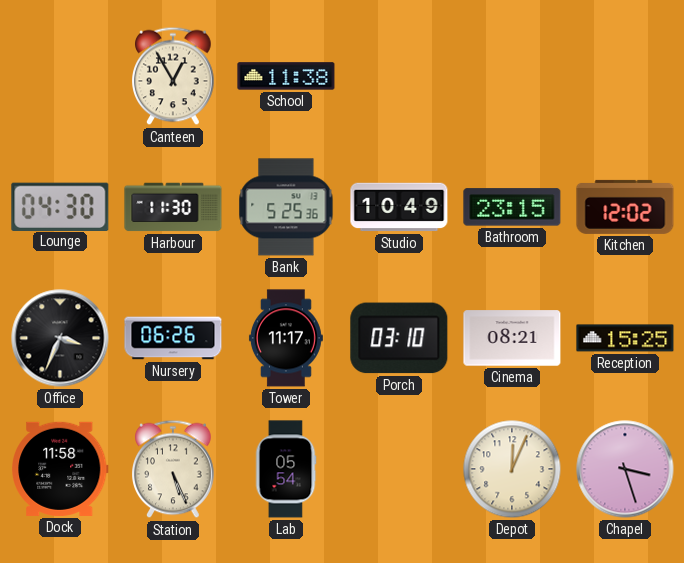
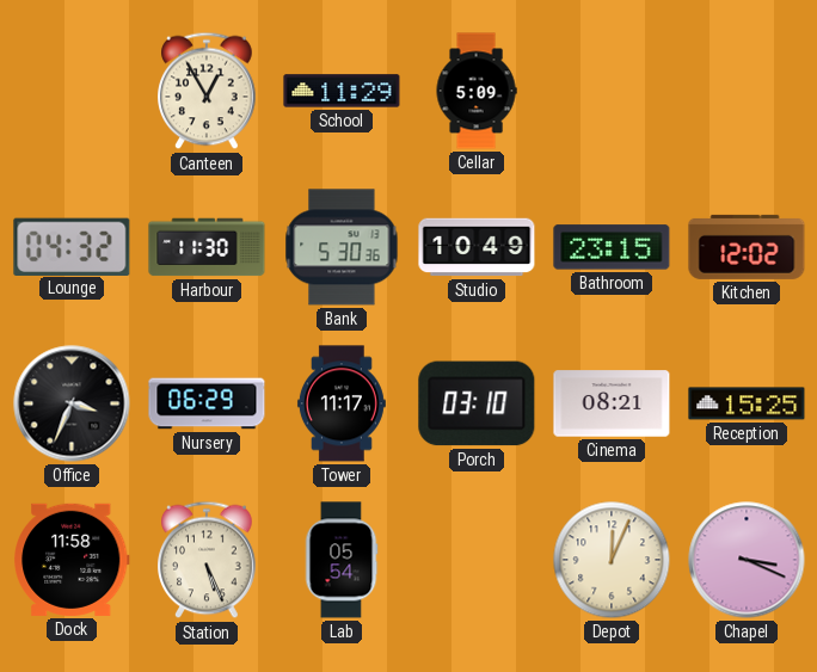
School: 11:38 -> 11:29 (342, 91)
Cellar: none -> 5:09 (477, 91)
Lounge: 04:30 -> 04:32 (72, 246)
Bank: 5:25 -> 5:30 (342, 247)
Nursery: 06:26 -> 06:29 (207, 403)
Chapel: 3:27 -> 3:19 (747, 560)
